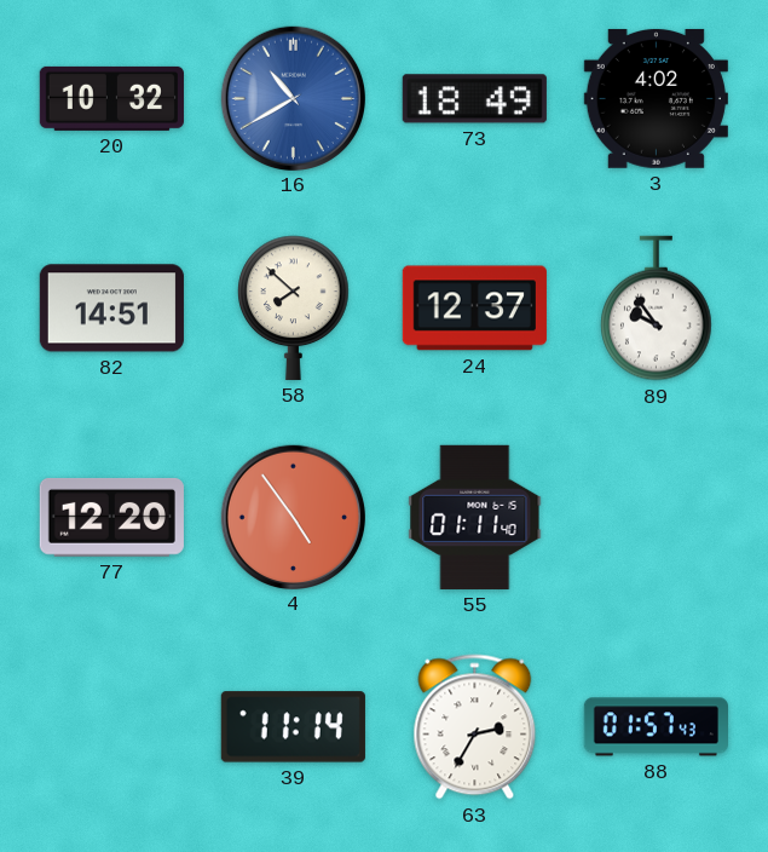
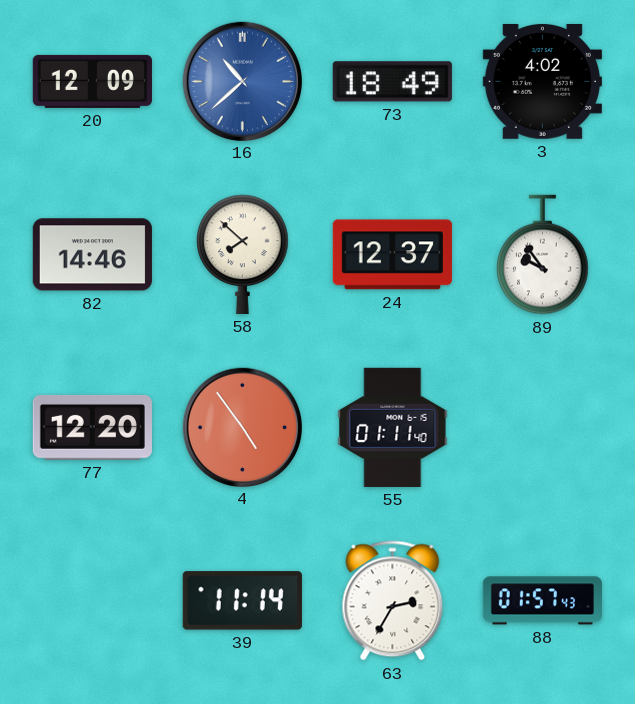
20: 10:32 -> 12:09 (92, 81)
16: 10:40 -> 10:38 (242, 81)
82: 14:51 -> 14:46 (92, 255)
